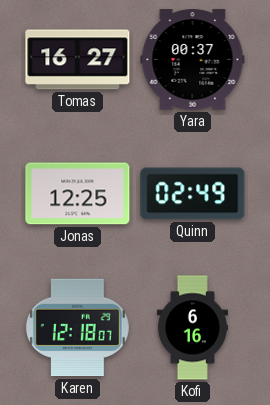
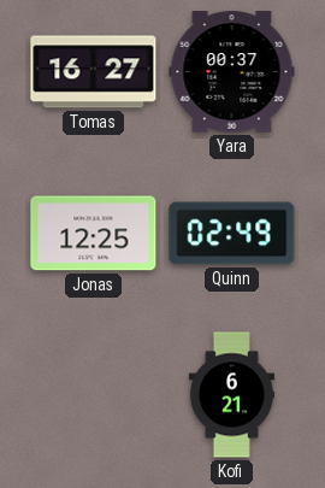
Karen: 12:18 -> none (77, 328)
Kofi: 6:16 -> 6:21 (231, 395)
